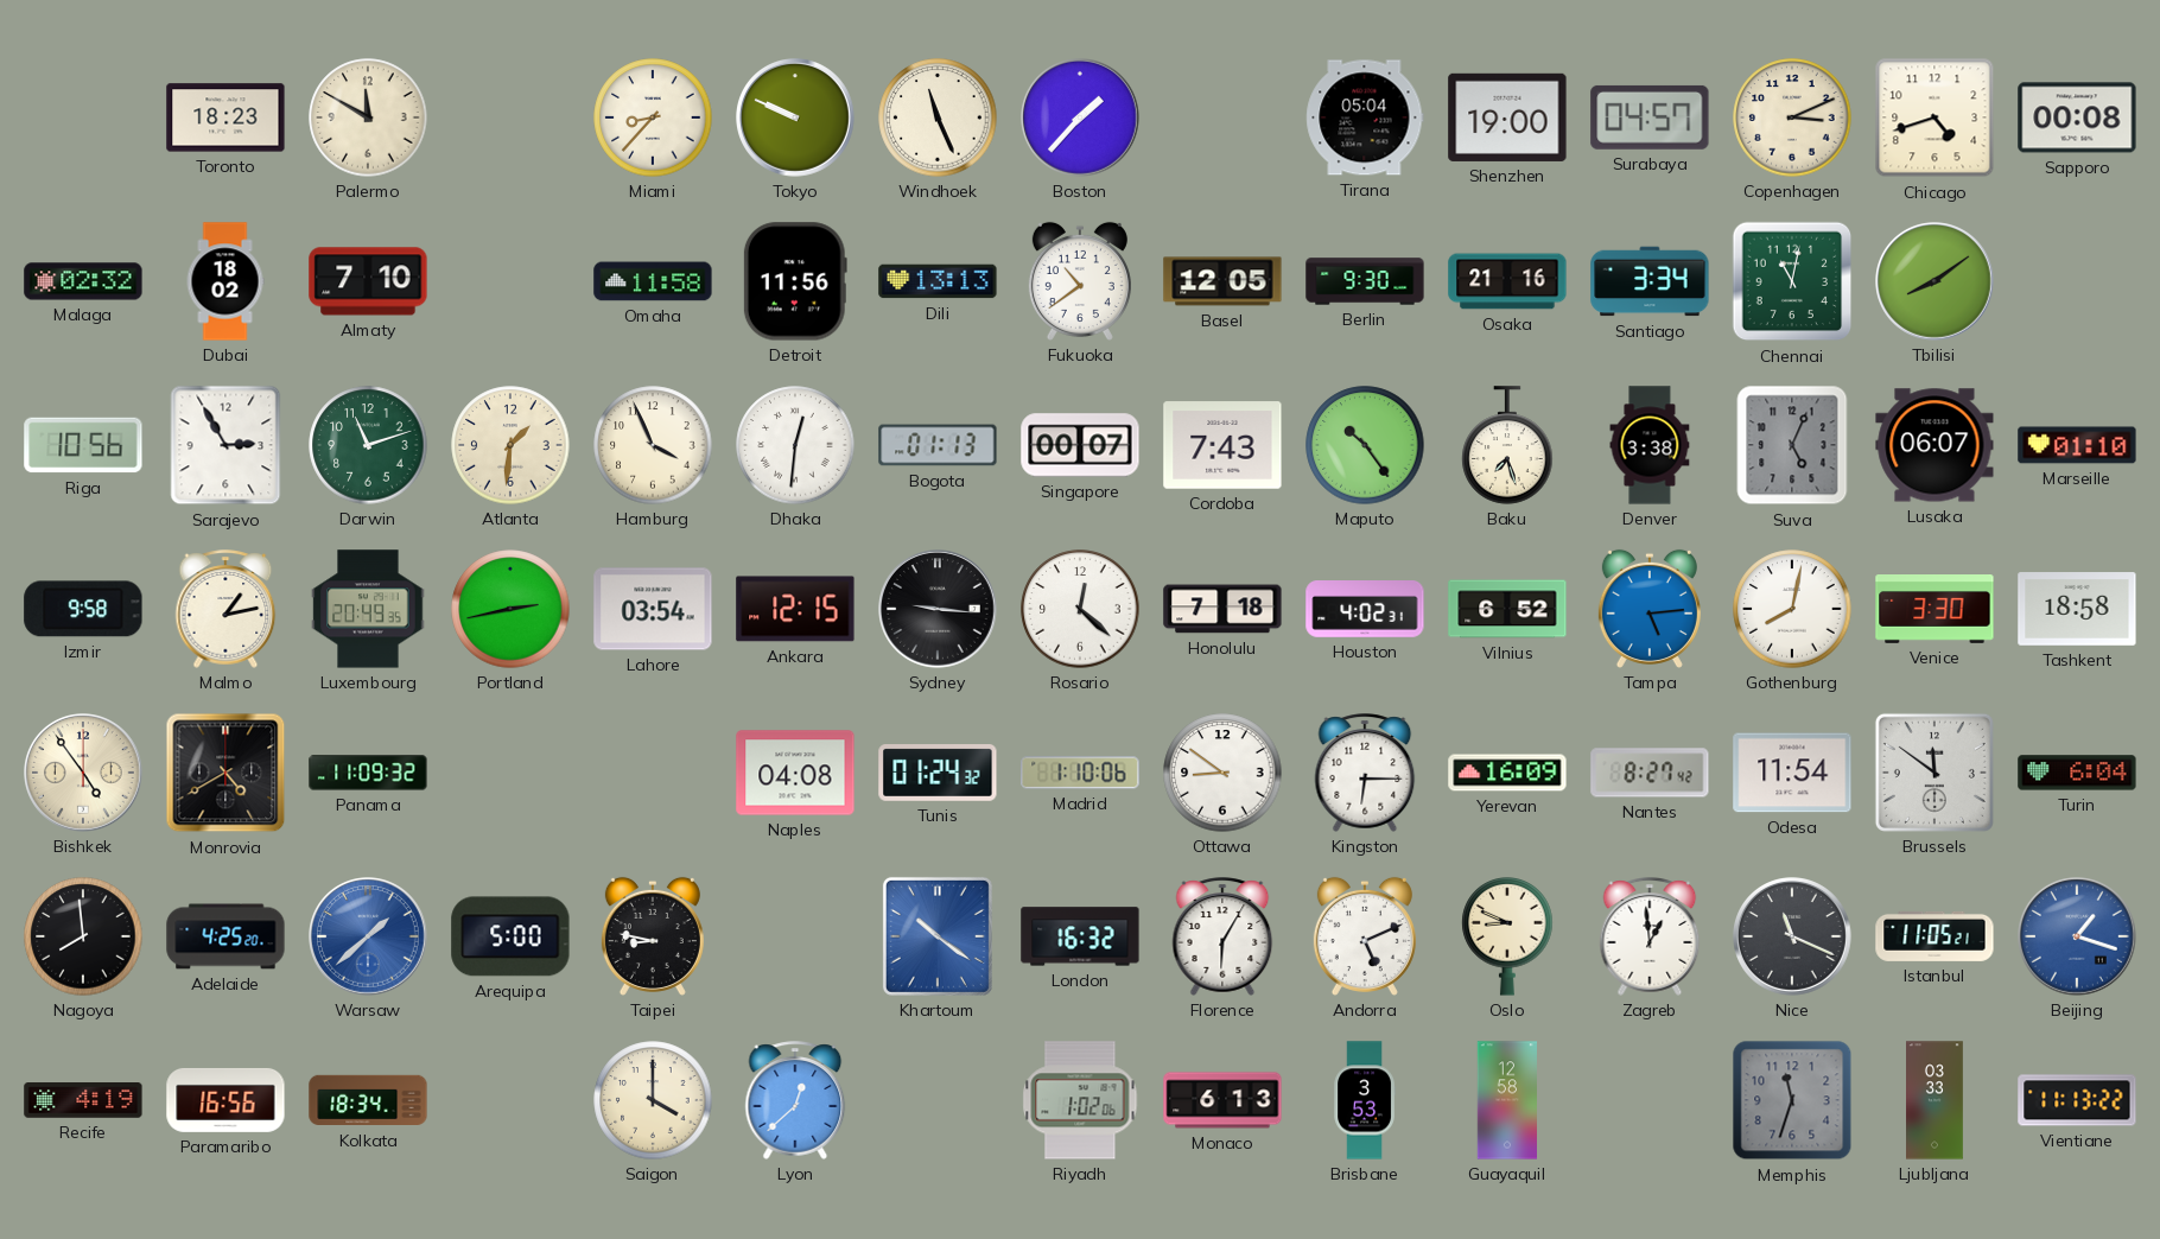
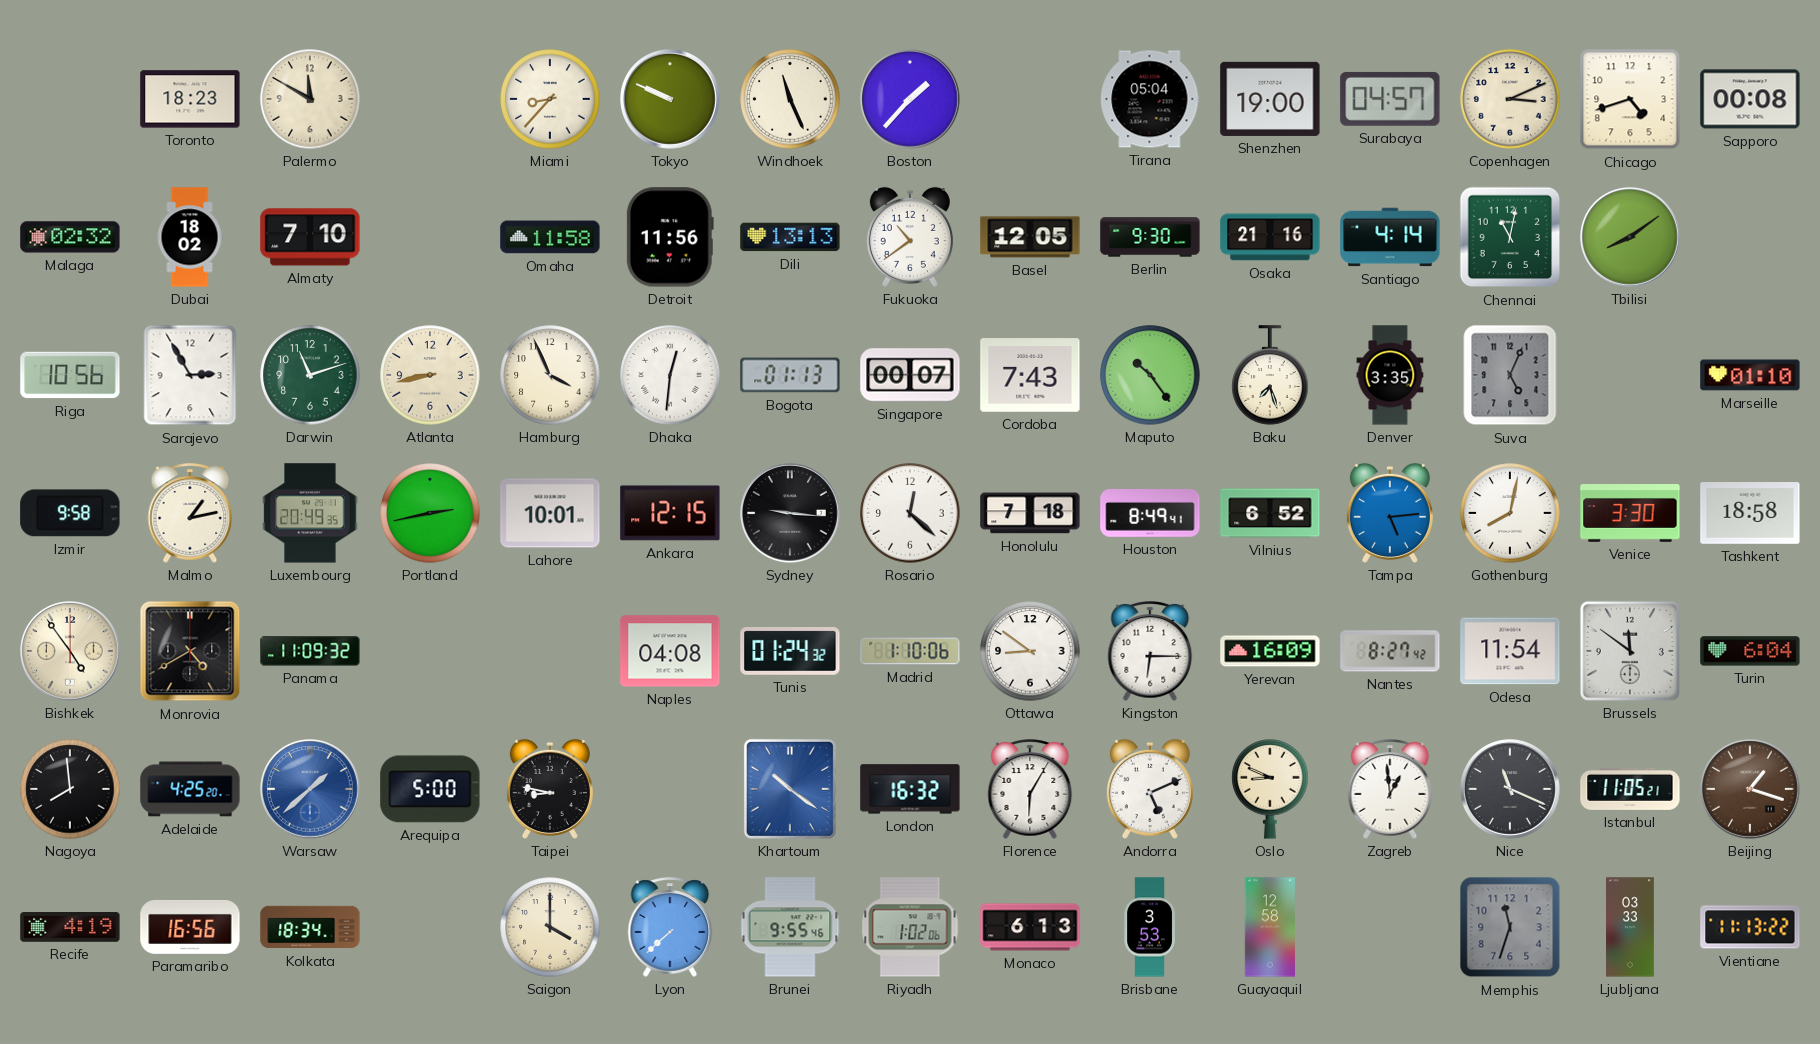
Santiago: 3:34 -> 4:14 (1390, 237)
Atlanta: 1:31 -> 8:43 (430, 375)
Denver: 3:38 -> 3:35 (1390, 375)
Lusaka: 06:07 -> none (1935, 445)
Lahore: 03:54 -> 10:01 (550, 513)
Houston: 4:02 -> 8:49 (1150, 513)
Beijing dial: blue -> brown (1751, 790)
Lyon: 12:38 -> 7:38 (670, 927)
Brunei: none -> 9:55 (790, 927)
